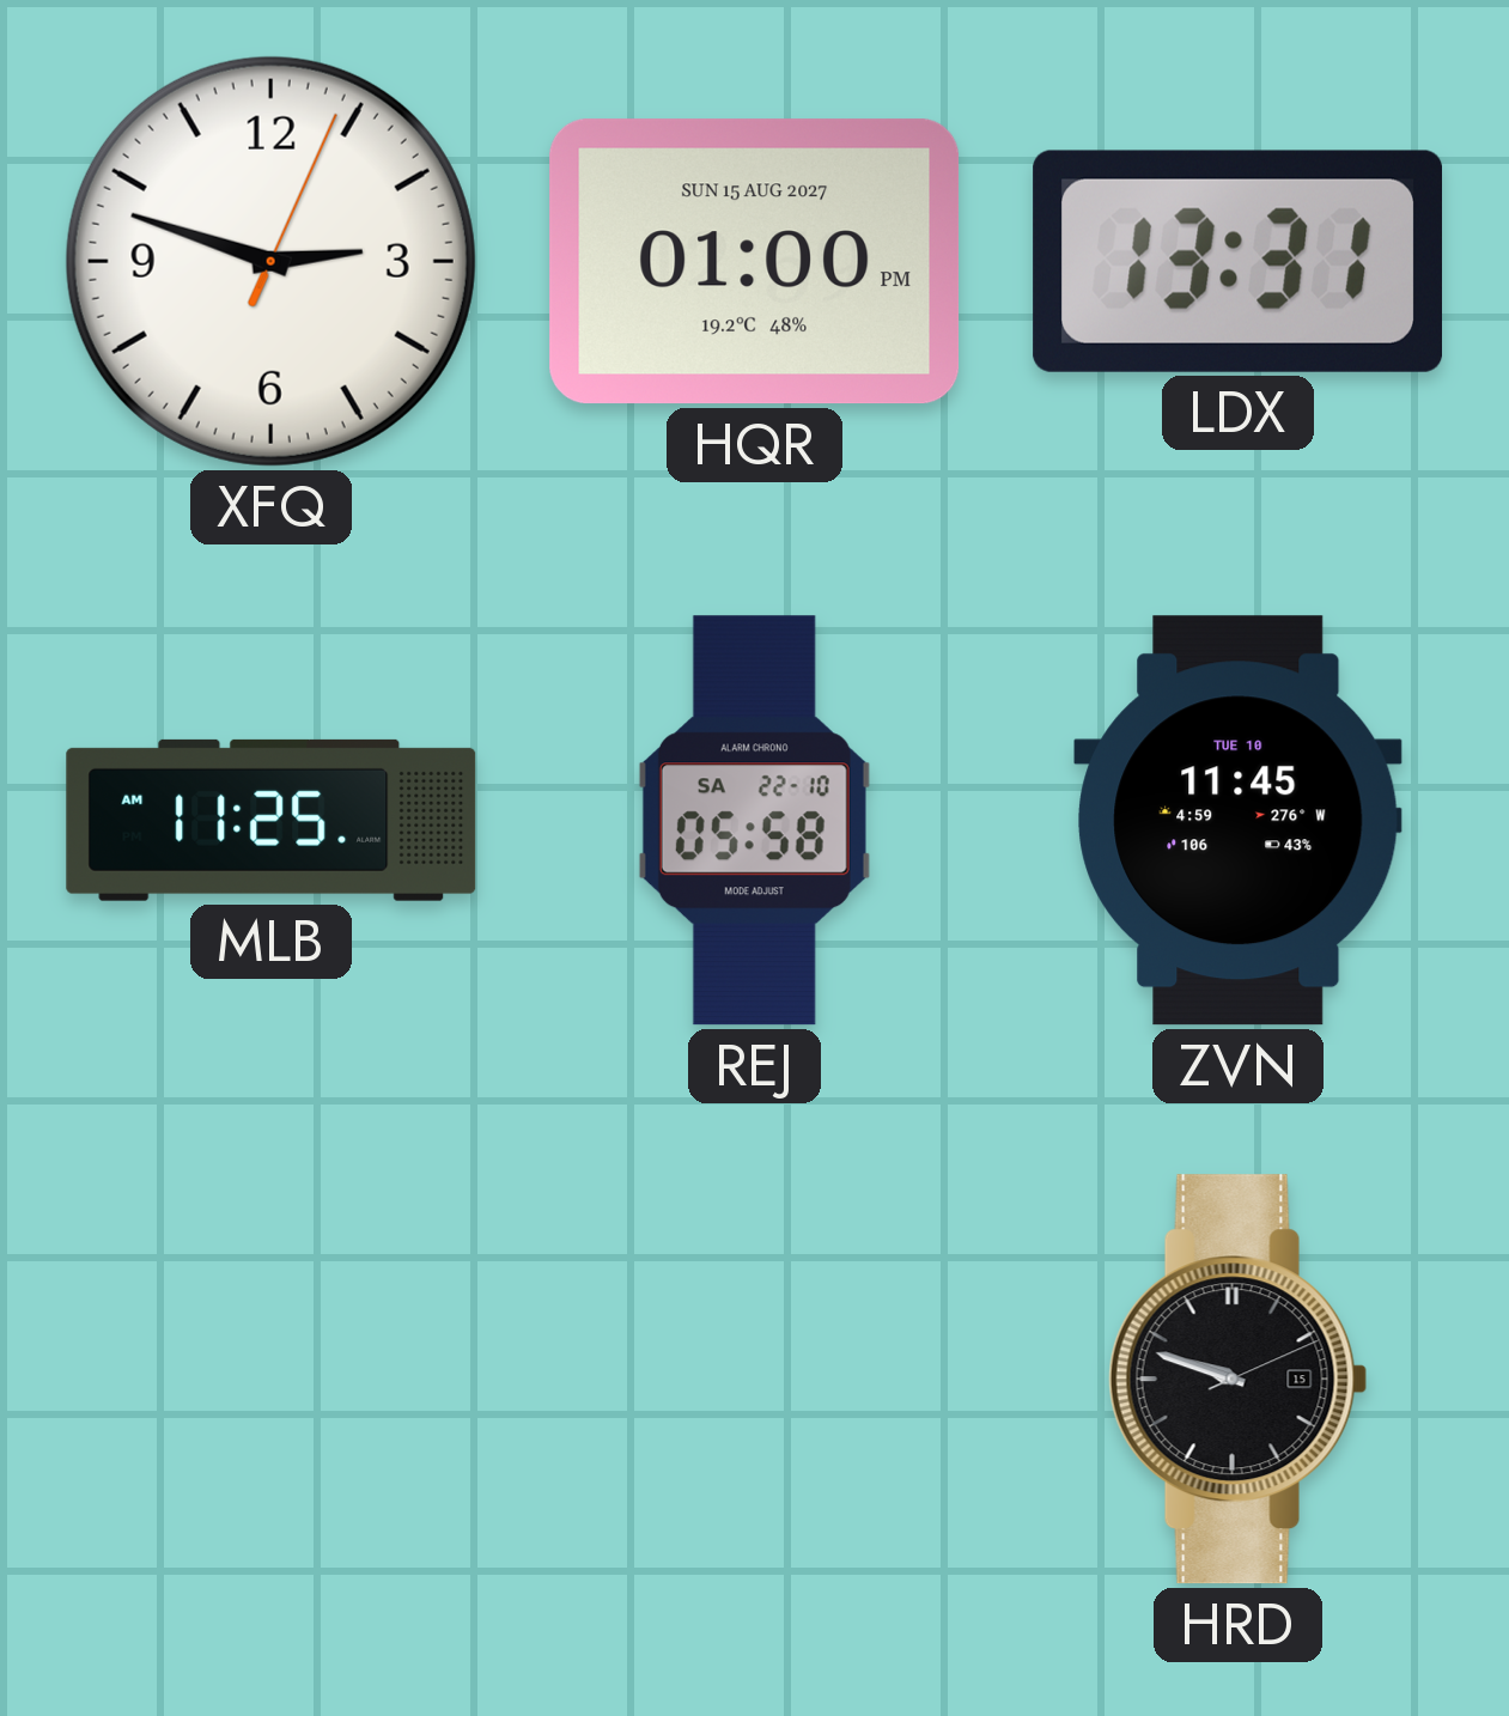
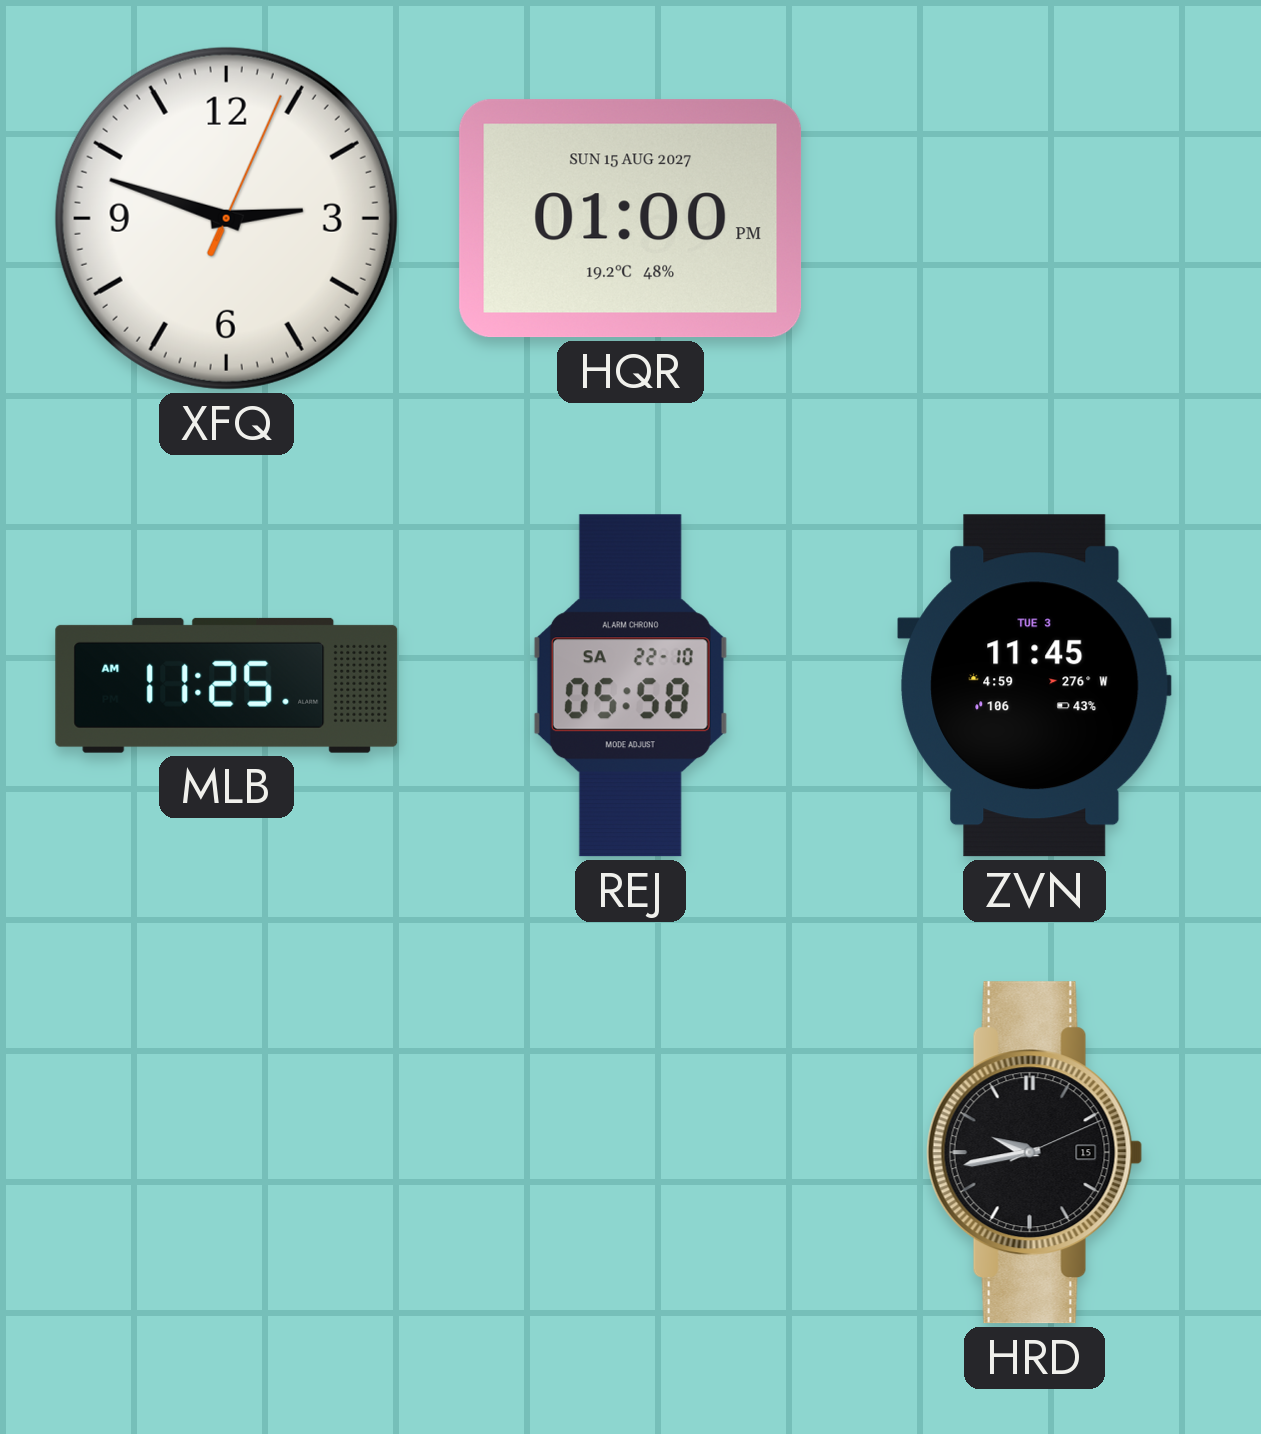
LDX: 13:31 -> none (1237, 261)
ZVN date: TUE 10 -> TUE 3 (1035, 686)
HRD: 9:48 -> 9:43 (1035, 1153)
